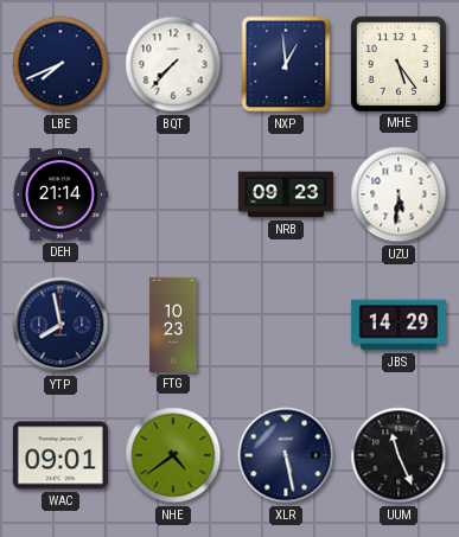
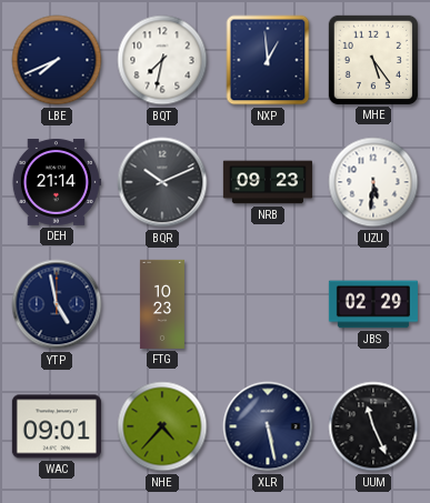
BQT: 7:37 -> 7:32 (162, 60)
BQR: none -> 10:11 (162, 182)
YTP: 7:58 -> 4:58 (57, 304)
JBS: 14:29 -> 02:29 (373, 304)
NHE: 4:39 -> 4:37 (162, 426)
